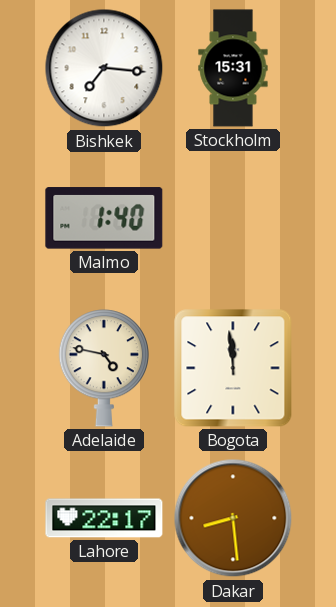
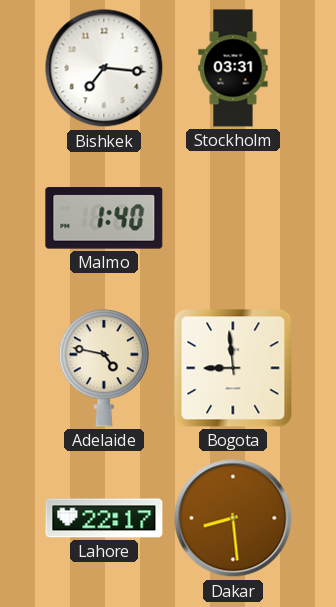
Stockholm: 15:31 -> 03:31 (233, 68)
Bogota: 11:59 -> 8:59 (233, 368)
